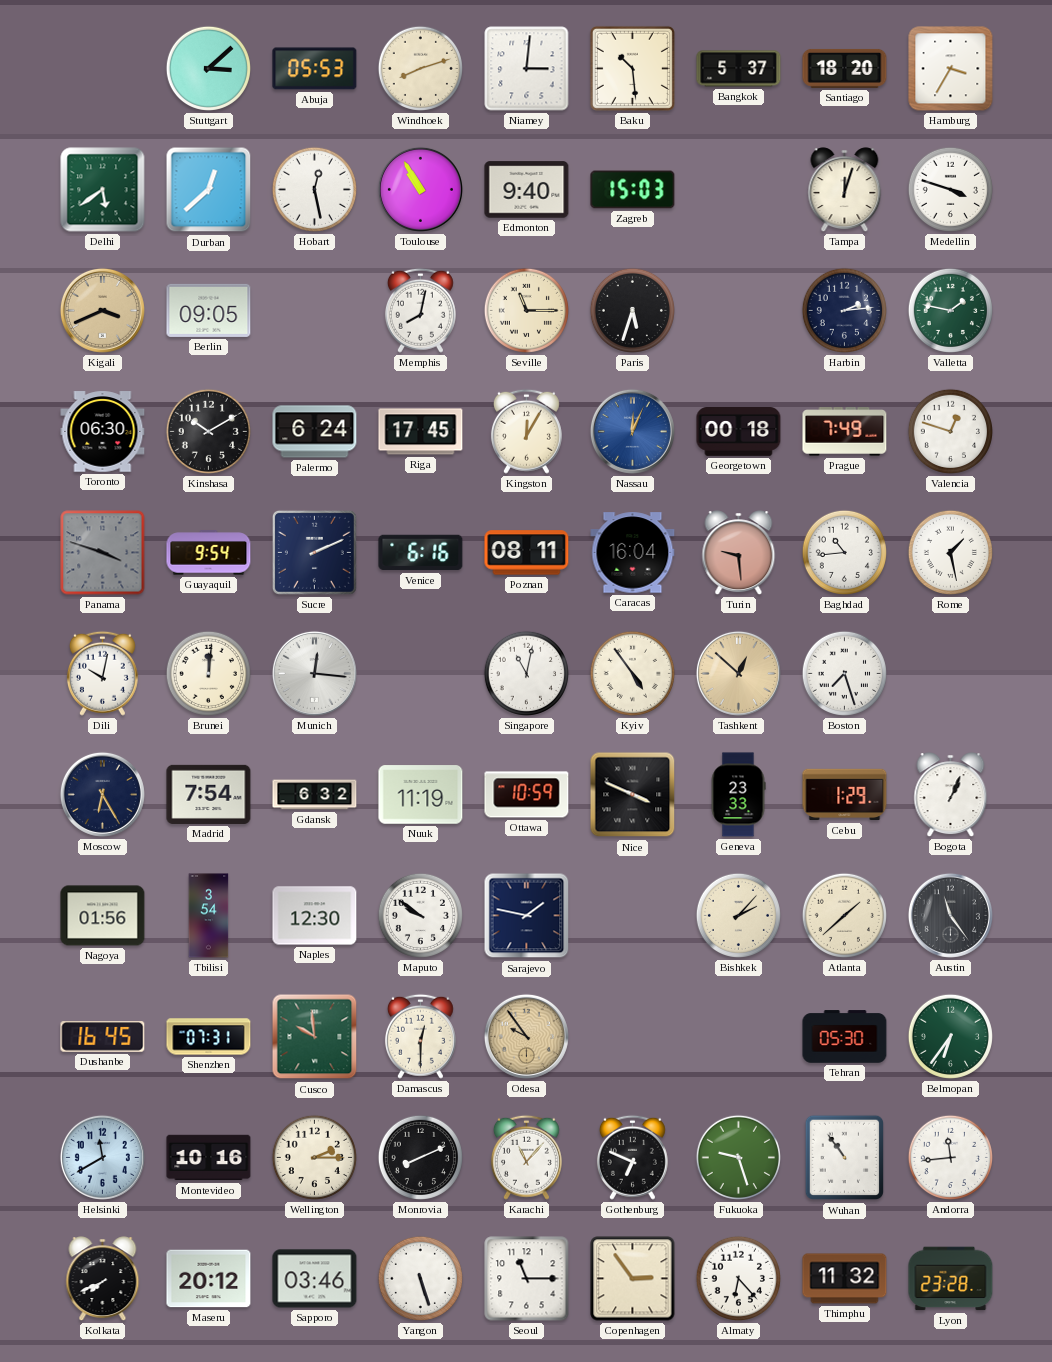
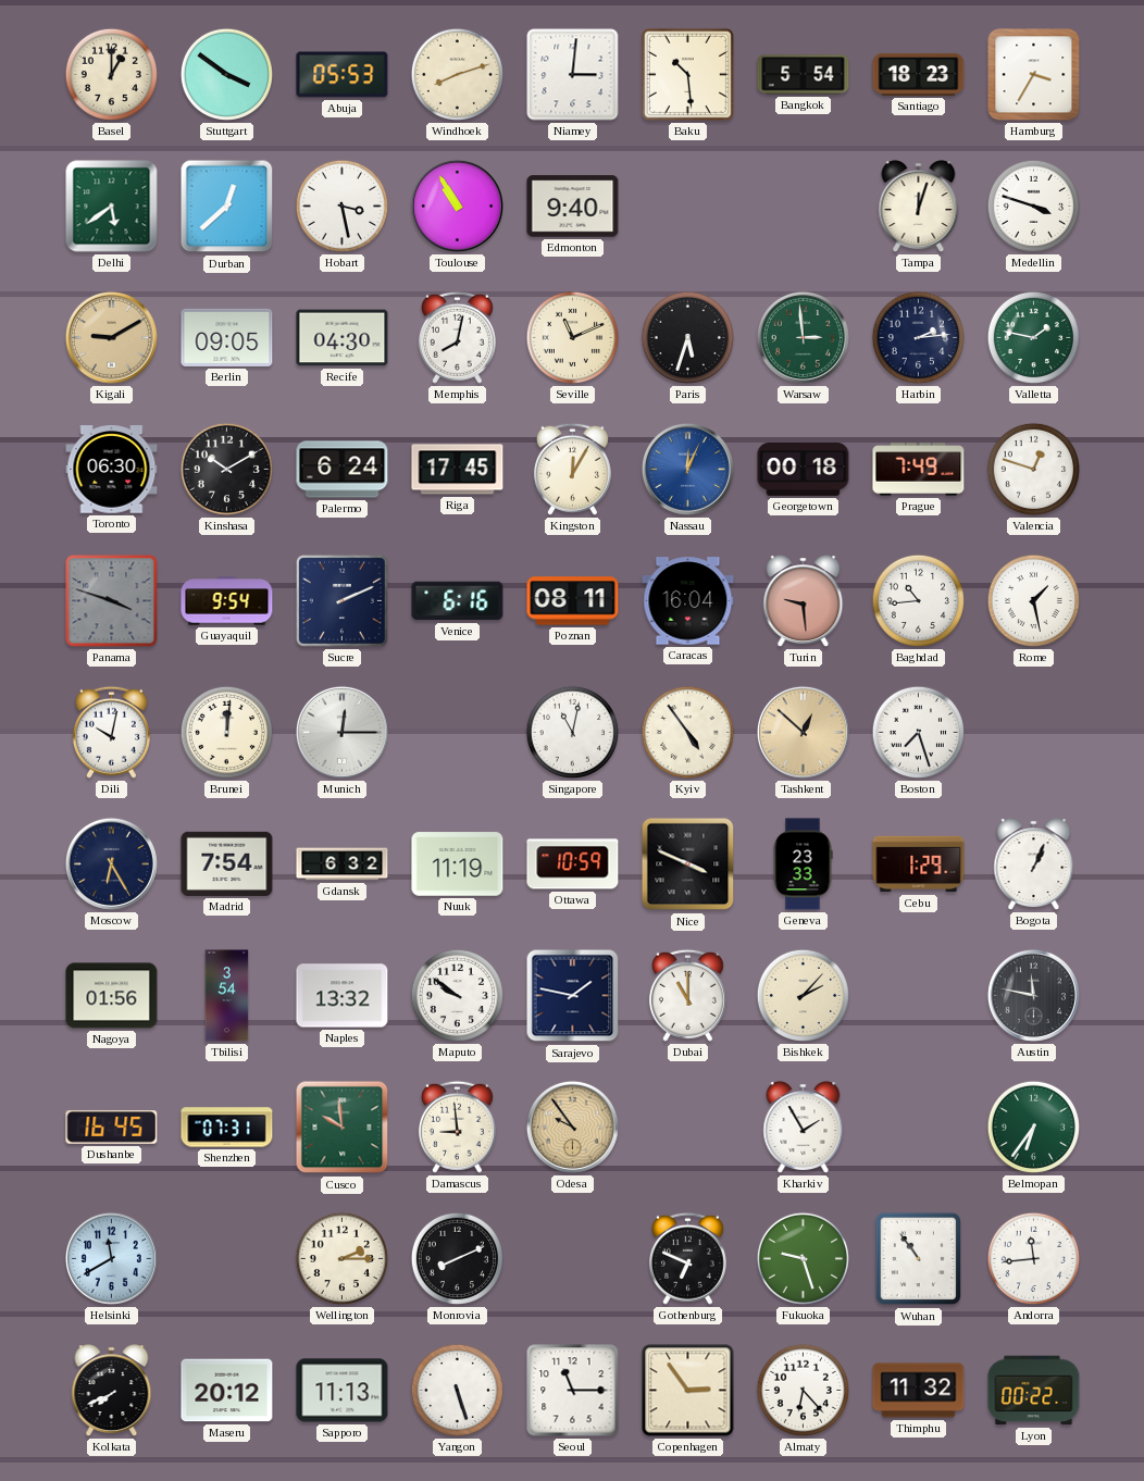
Basel: none -> 1:00 (111, 74)
Stuttgart: 3:08 -> 3:51 (226, 74)
Bangkok: 5:37 -> 5:54 (804, 75)
Santiago: 18:20 -> 18:23 (919, 74)
Hobart: 12:28 -> 3:28 (341, 206)
Zagreb: 15:03 -> none (633, 190)
Kigali: 3:41 -> 9:10 (111, 337)
Recife: none -> 04:30 (343, 338)
Seville: 11:15 -> 11:11 (572, 337)
Warsaw: none -> 2:59 (803, 337)
Munich: 12:16 -> 12:15 (341, 732)
Naples: 12:30 -> 13:32 (343, 996)
Dubai: none -> 11:00 (687, 995)
Atlanta: 1:38 -> none (844, 915)
Austin: 11:24 -> 11:47 (1033, 995)
Damascus: 12:30 -> 8:59 (457, 1127)
Kharkiv: none -> 1:55 (804, 1128)
Tehran: 05:30 -> none (845, 1037)
Montevideo: 10:16 -> none (209, 1158)
Karachi: 11:07 -> none (526, 1157)
Sapporo: 03:46 -> 11:13 (343, 1391)
Lyon: 23:28 -> 00:22 (1034, 1391)
